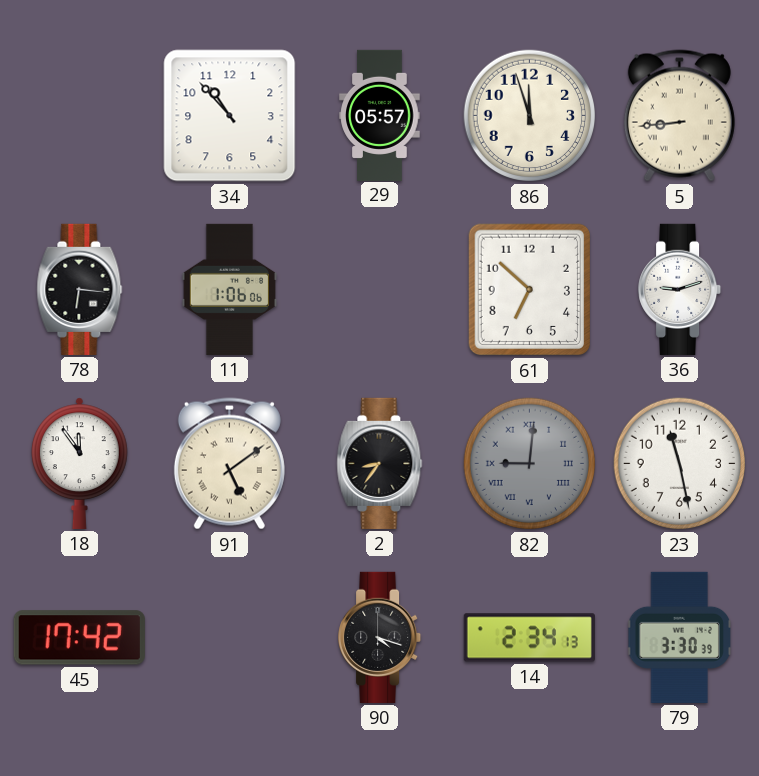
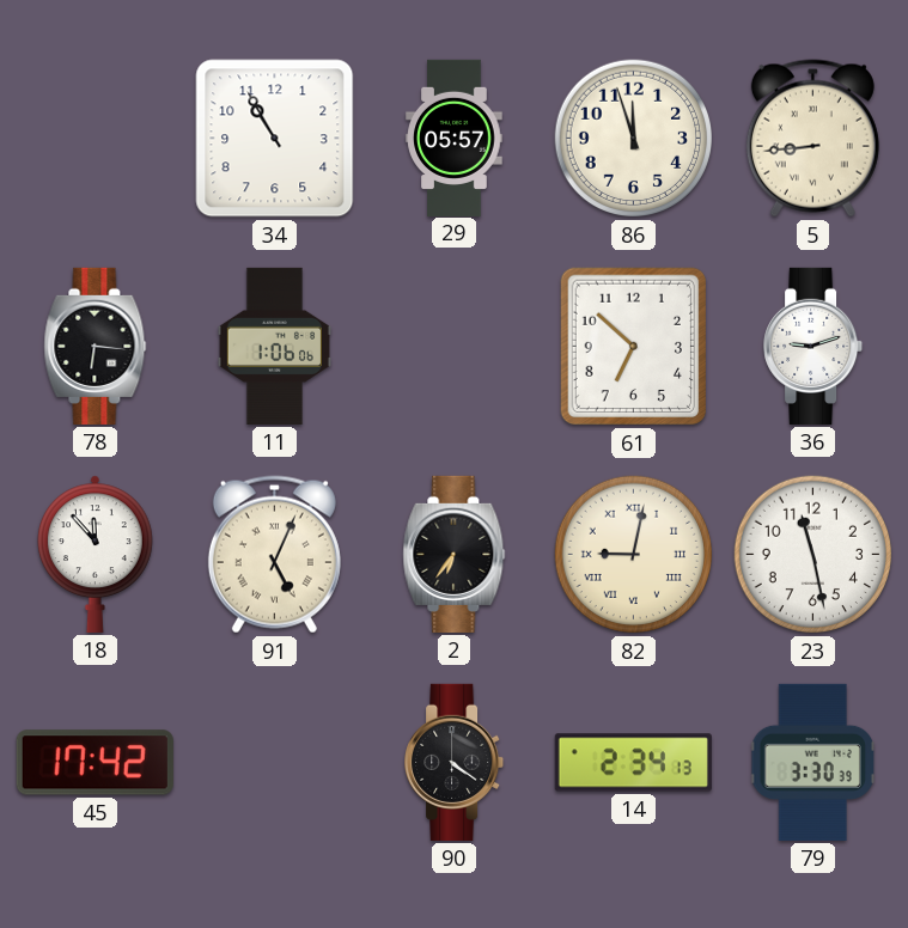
34: 10:53 -> 10:55 (275, 139)
18: 11:54 -> 11:53 (95, 554)
91: 5:09 -> 5:04 (274, 555)
2: 8:36 -> 6:36 (455, 554)
82: 9:01 -> 9:02 (634, 555)
82 dial: grey -> cream (634, 555)
90: 4:18 -> 4:21 (455, 762)
